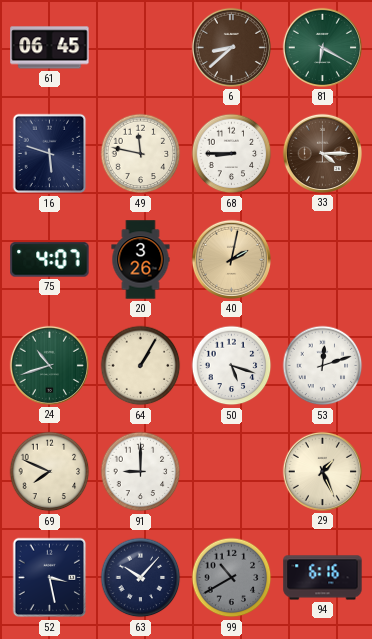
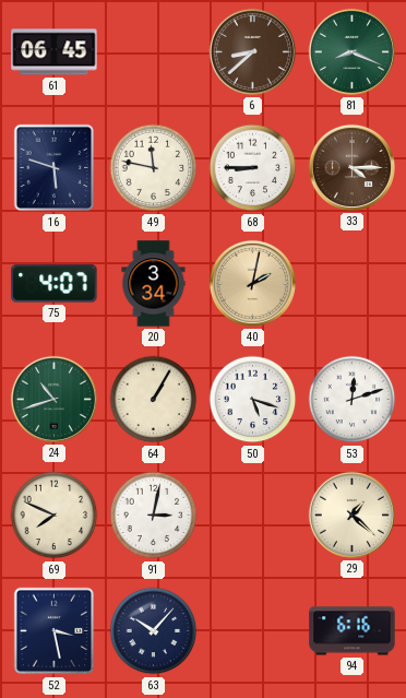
81: 6:20 -> 8:19 (351, 51)
20: 3:26 -> 3:34 (154, 284)
91: 9:00 -> 3:02 (154, 516)
29: 1:26 -> 1:22 (351, 514)
99: 10:40 -> none (232, 578)
